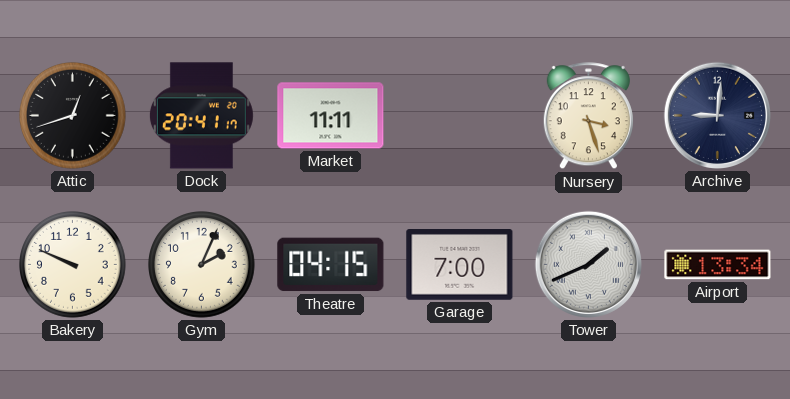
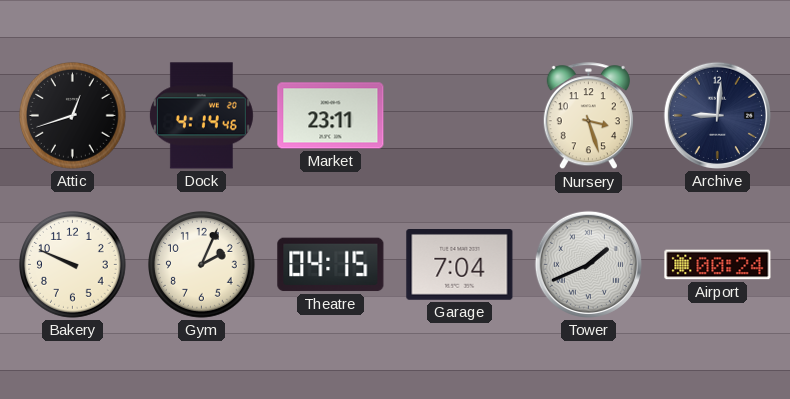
Dock: 20:41 -> 4:14 (201, 116)
Market: 11:11 -> 23:11 (331, 116)
Garage: 7:00 -> 7:04 (460, 265)
Airport: 13:34 -> 00:24 (718, 265)
